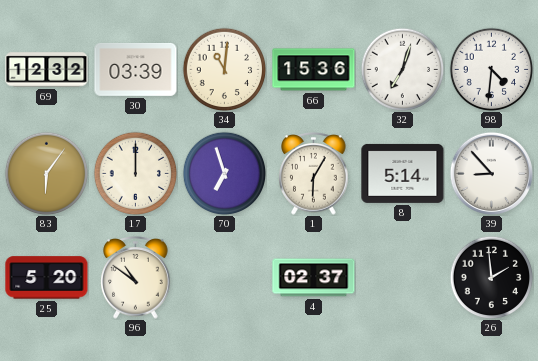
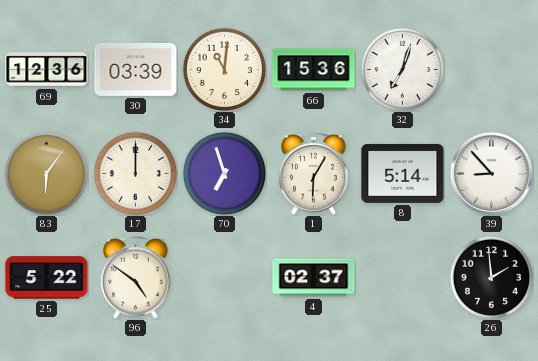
69: 12:32 -> 12:36 (47, 70)
98: 4:31 -> none (491, 69)
25: 5:20 -> 5:22 (47, 278)
96: 10:51 -> 4:51 (136, 278)
